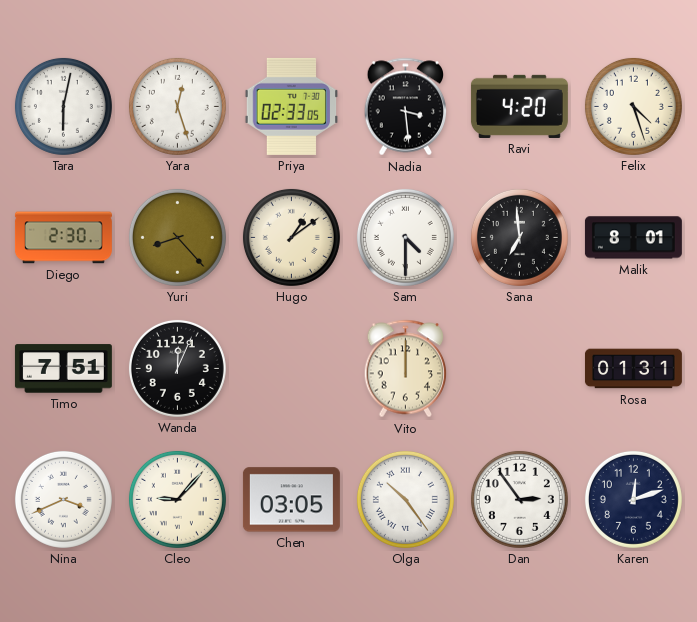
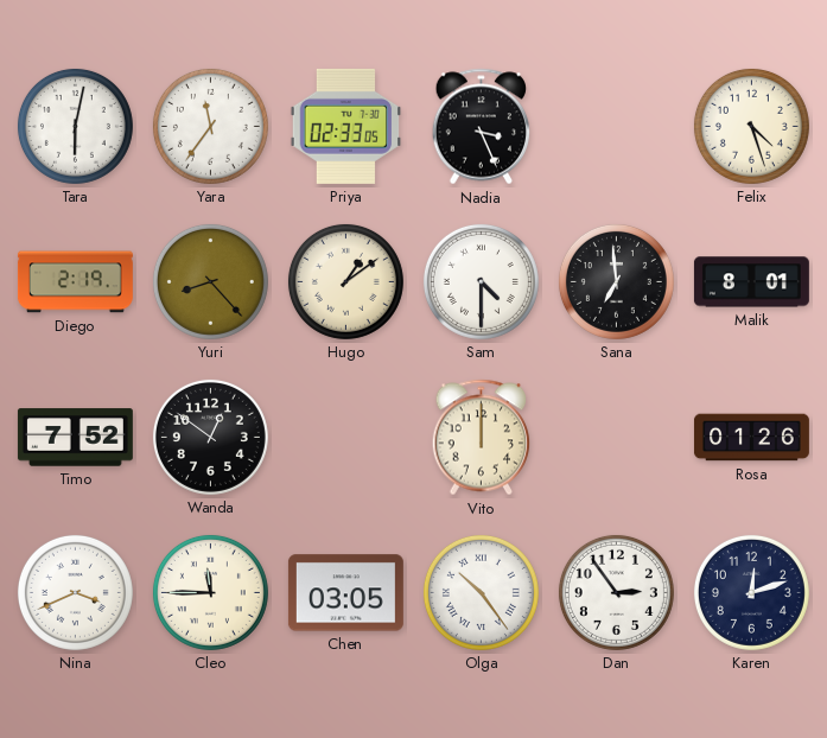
Yara: 12:27 -> 11:36 (210, 126)
Nadia: 3:29 -> 3:26 (482, 127)
Ravi: 4:20 -> none (519, 106)
Diego: 2:30 -> 2:19 (75, 282)
Timo: 7:51 -> 7:52 (75, 438)
Wanda: 12:04 -> 12:51 (210, 437)
Rosa: 01:31 -> 01:26 (751, 438)
Cleo: 9:07 -> 11:45 (210, 592)
